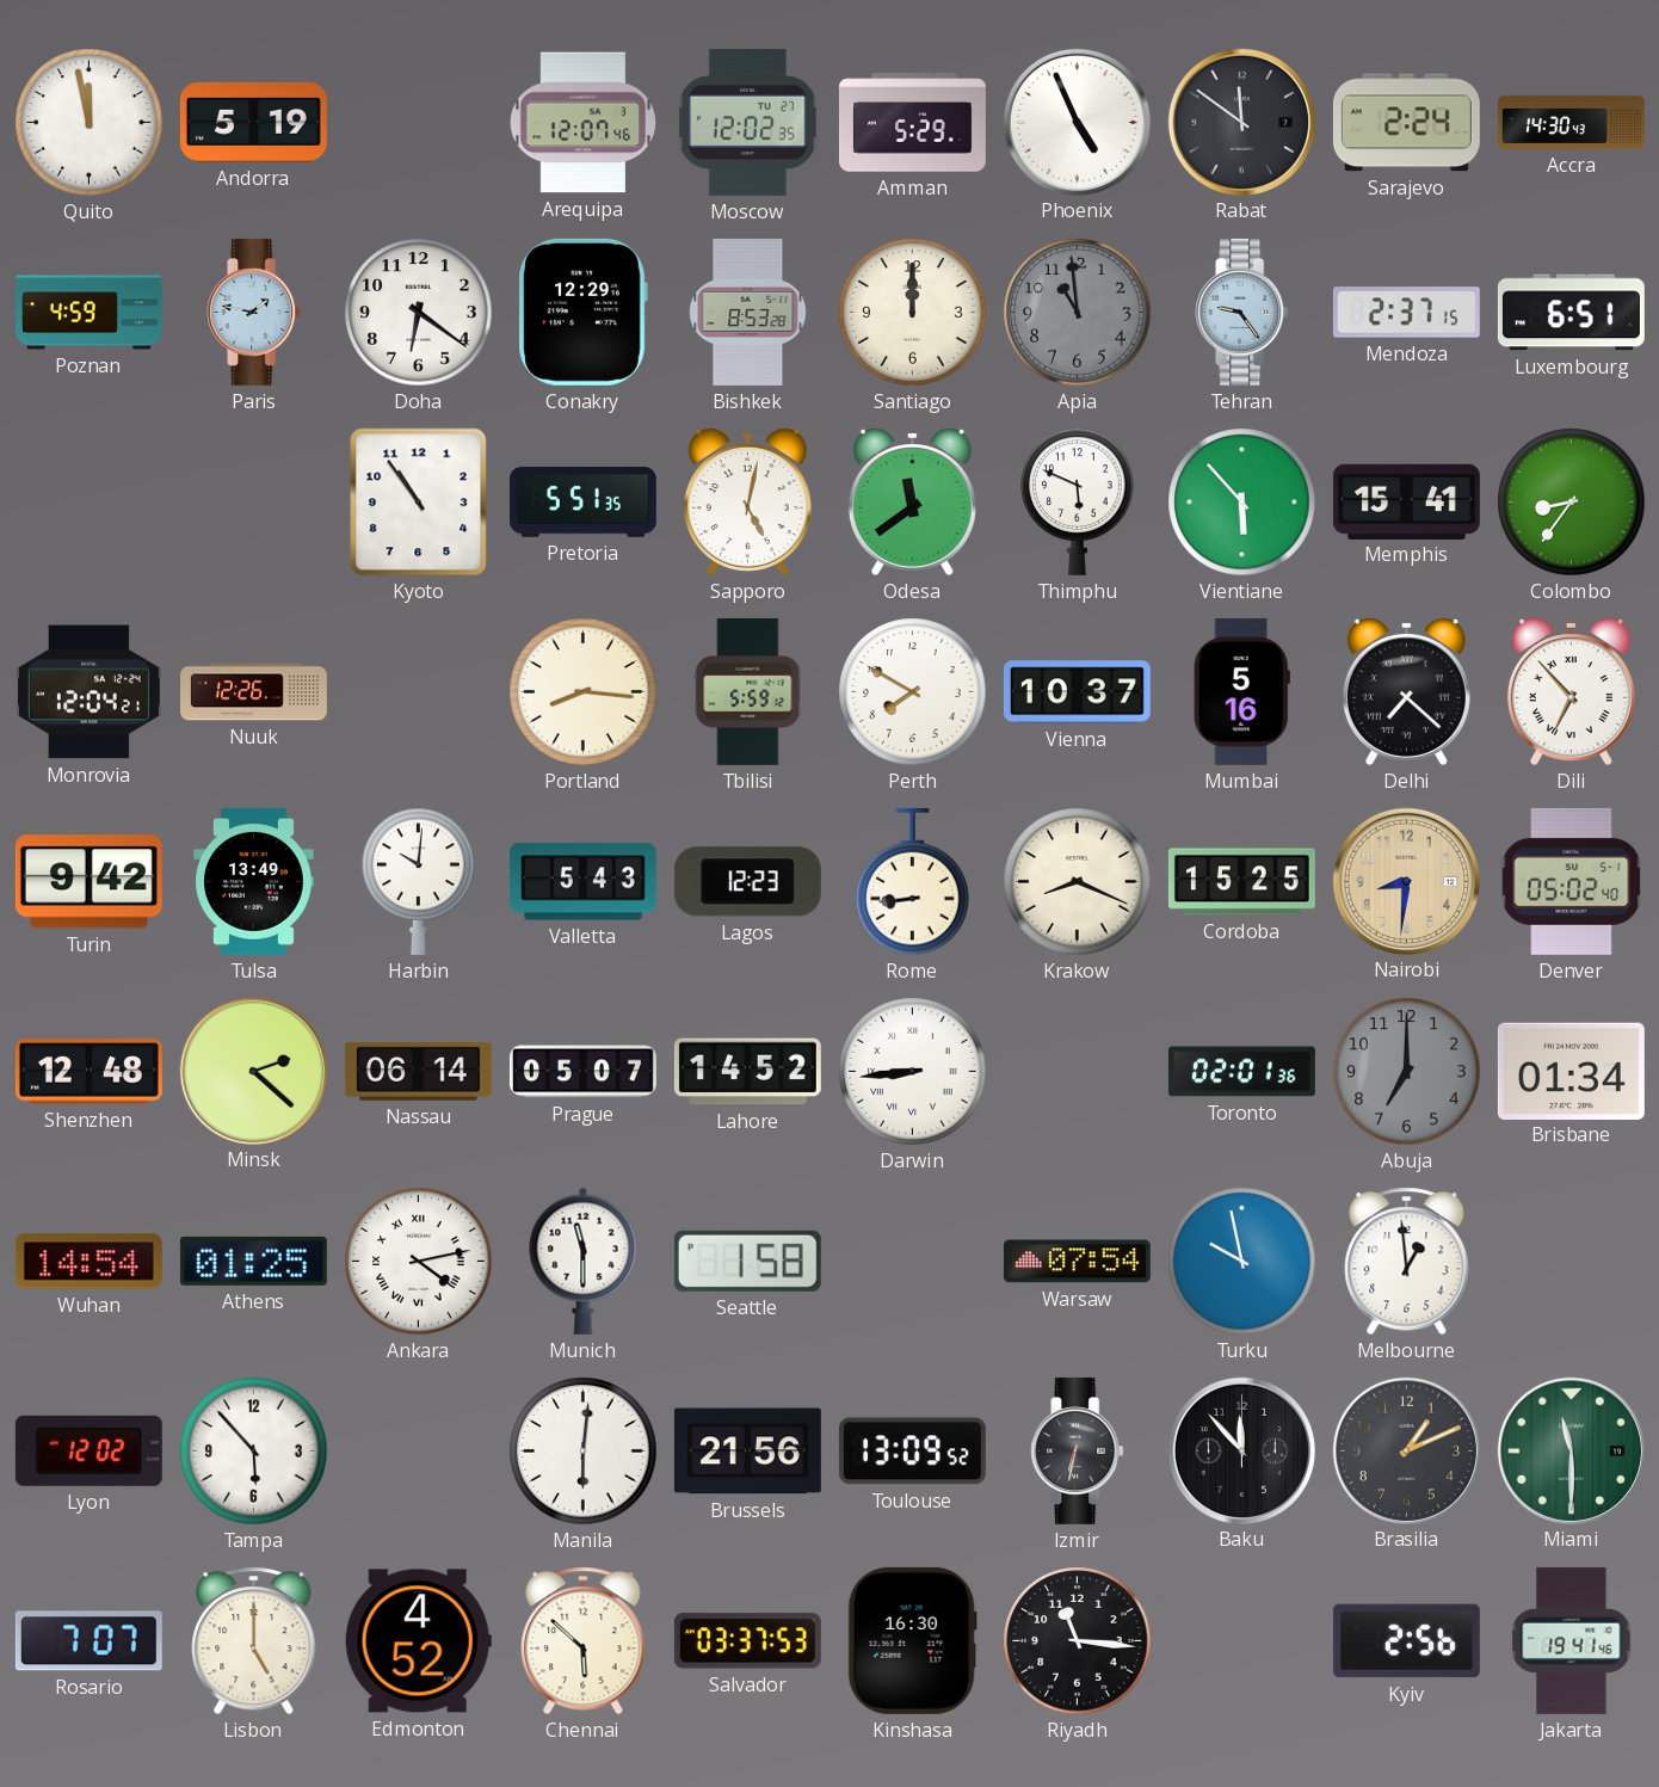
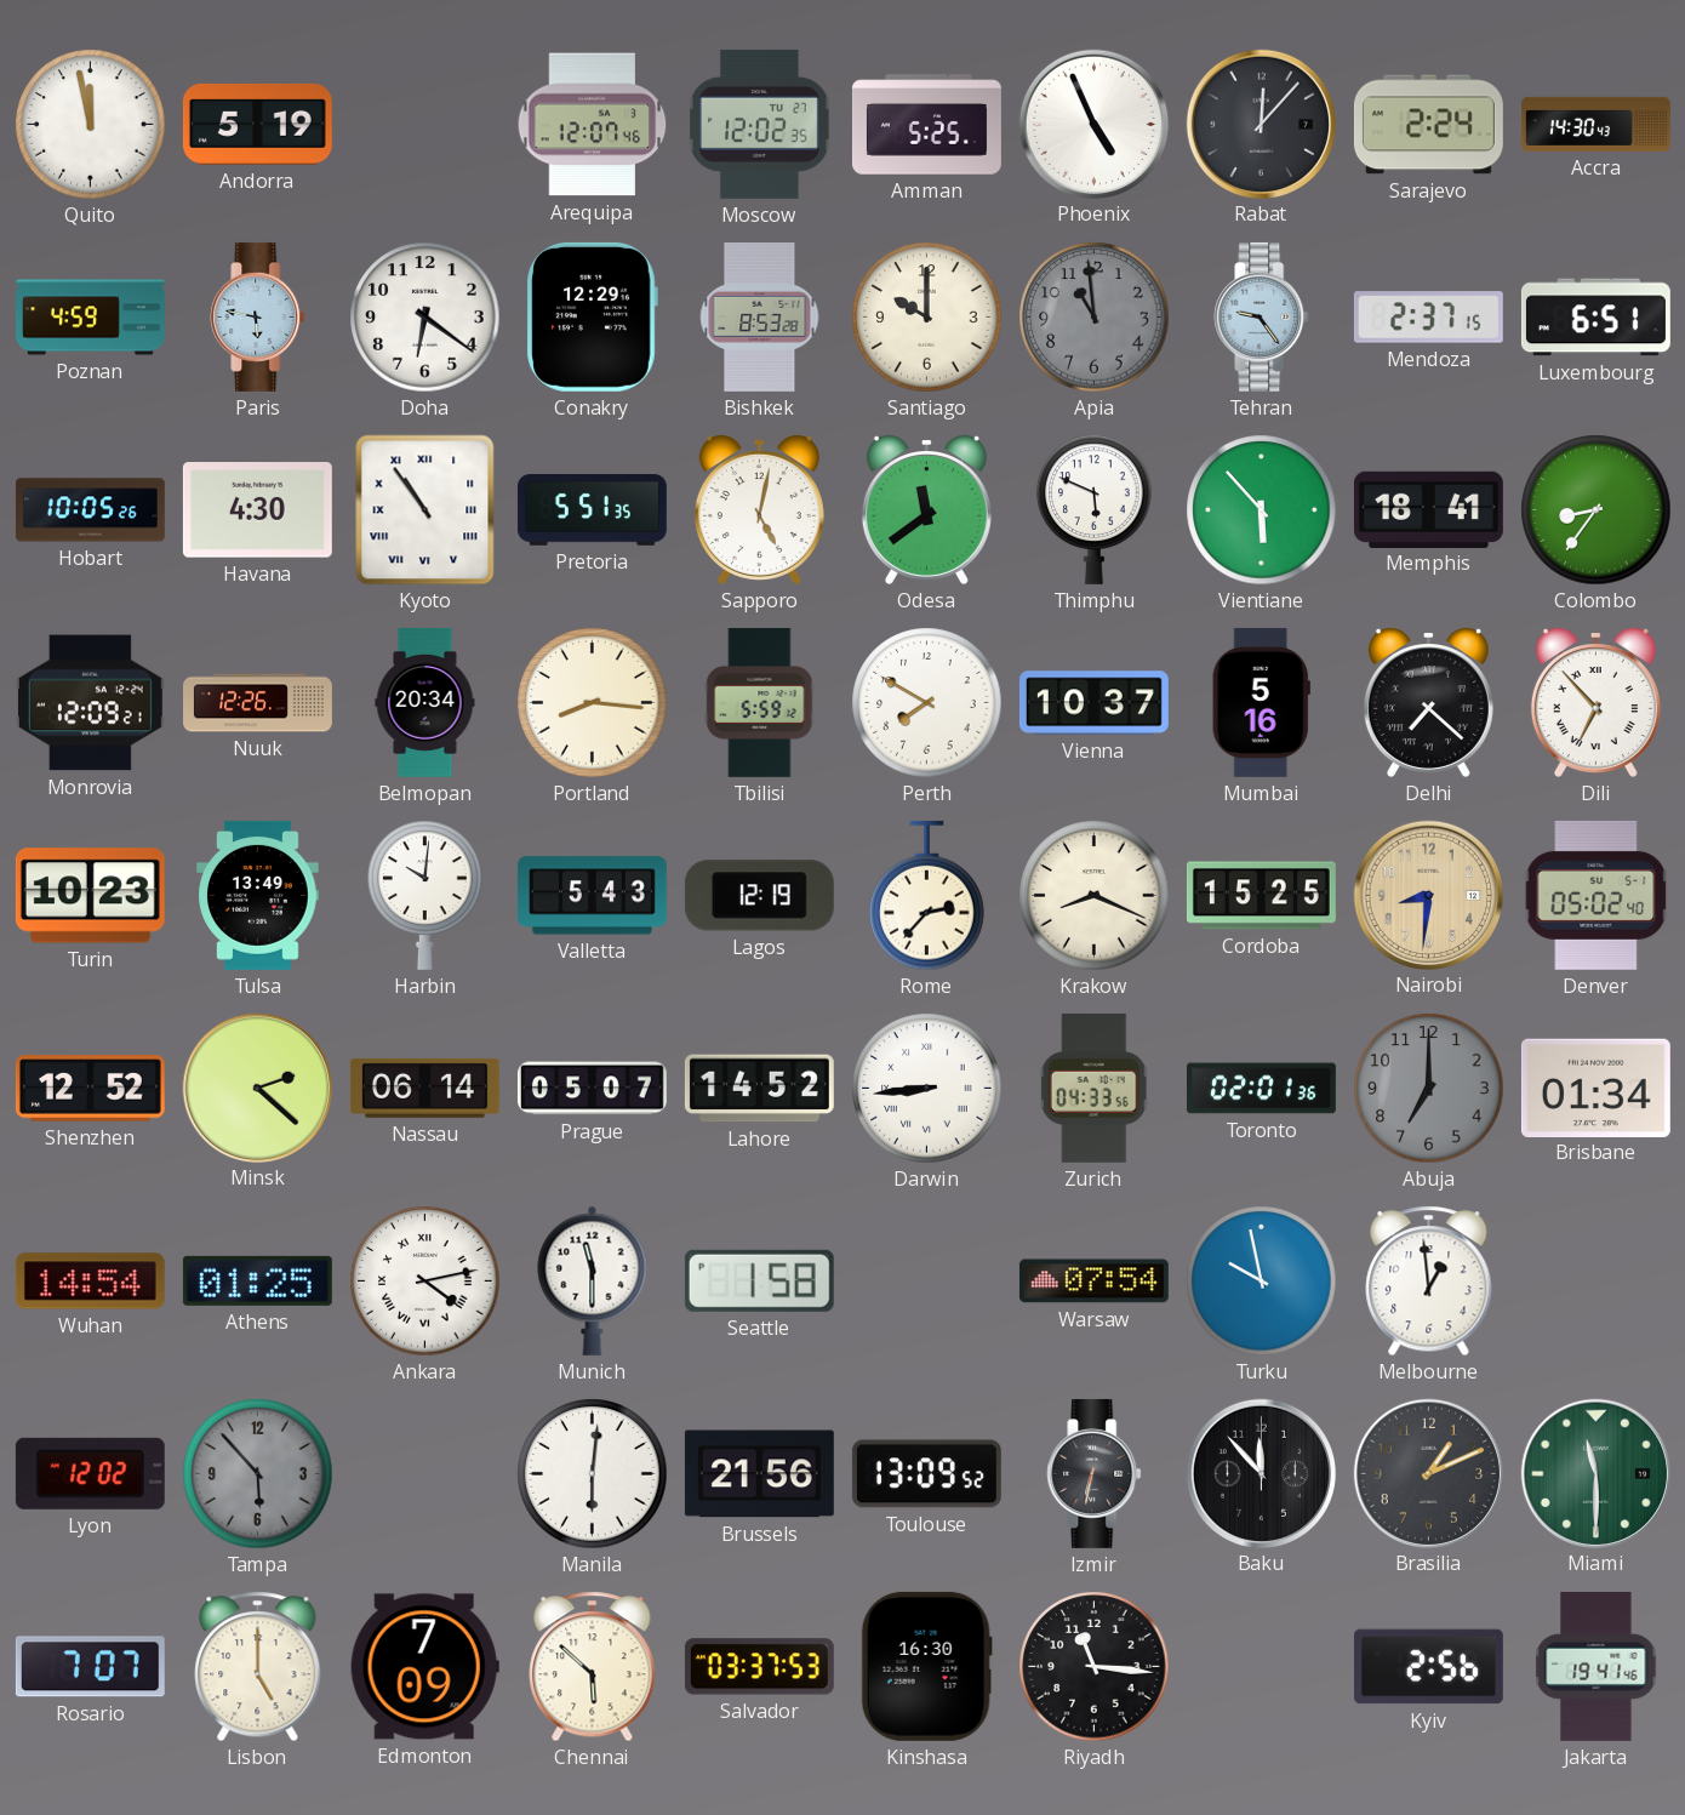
Amman: 5:29 -> 5:25 (926, 125)
Rabat: 11:51 -> 12:07 (1261, 124)
Paris: 1:47 -> 5:47 (258, 316)
Santiago: 12:00 -> 10:00 (927, 318)
Hobart: none -> 10:05 (90, 510)
Havana: none -> 4:30 (257, 510)
Kyoto numerals: Arabic -> Roman (425, 510)
Memphis: 15:41 -> 18:41 (1428, 509)
Monrovia: 12:04 -> 12:09 (90, 703)
Belmopan: none -> 20:34 (425, 702)
Turin: 9:42 -> 10:23 (90, 896)
Lagos: 12:23 -> 12:19 (759, 896)
Rome: 8:44 -> 2:37 (927, 896)
Shenzhen: 12:48 -> 12:52 (90, 1089)
Zurich: none -> 04:33 (1095, 1088)
Tampa dial: white -> grey (258, 1474)
Edmonton: 4:52 -> 7:09 (424, 1667)
